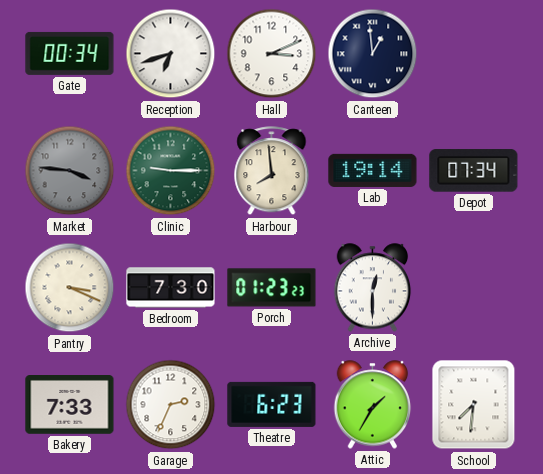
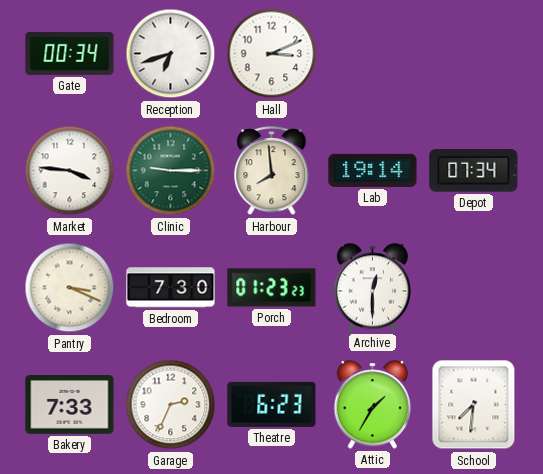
Canteen: 12:59 -> none (373, 54)
Market dial: grey -> white (70, 171)
